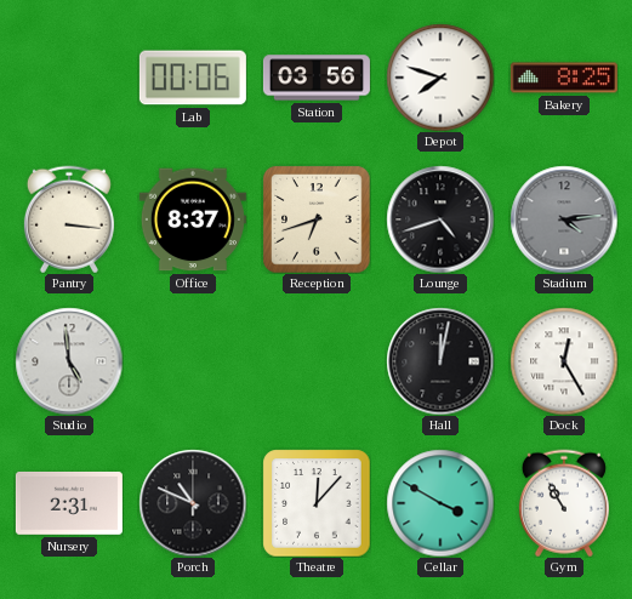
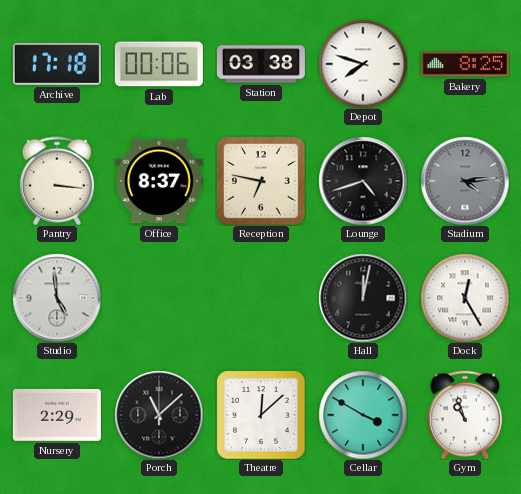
Archive: none -> 17:18 (57, 64)
Station: 03:56 -> 03:38 (261, 64)
Reception: 6:42 -> 6:47 (261, 181)
Nursery: 2:31 -> 2:29 (57, 415)
Porch: 10:49 -> 11:08 (159, 415)
Theatre: 12:07 -> 12:08 (261, 415)
Gym: 10:55 -> 10:57 (465, 415)
